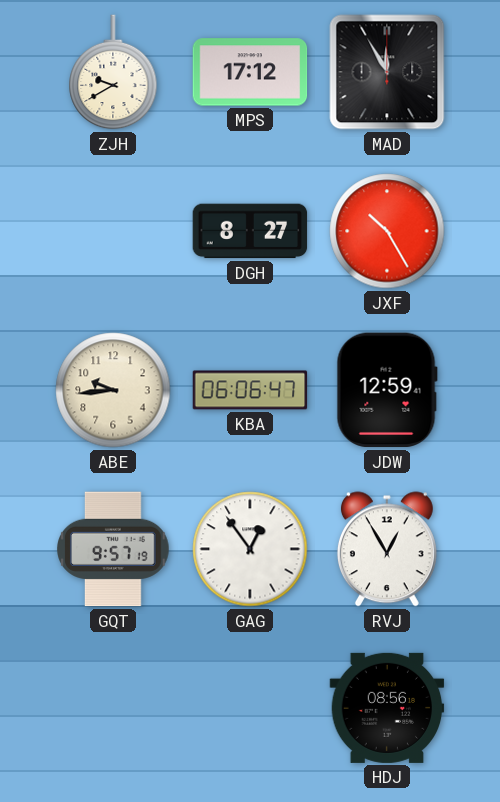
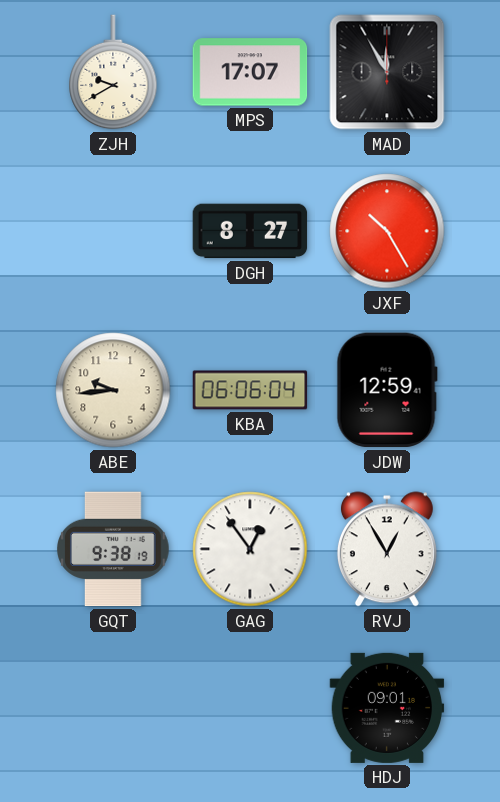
MPS: 17:12 -> 17:07 (250, 72)
KBA: 06:06:47 -> 06:06:04 (250, 390)
GQT: 9:57 -> 9:38 (113, 549)
HDJ: 08:56 -> 09:01 (387, 708)
